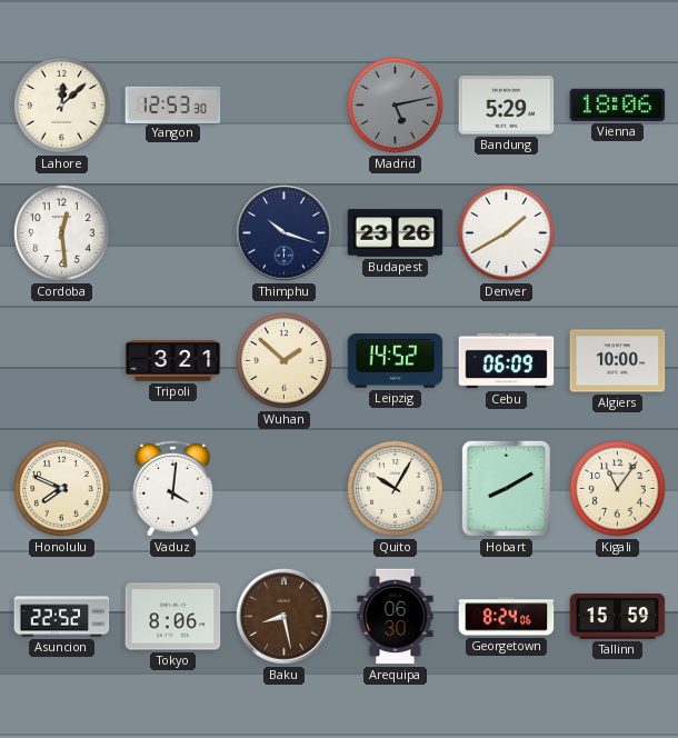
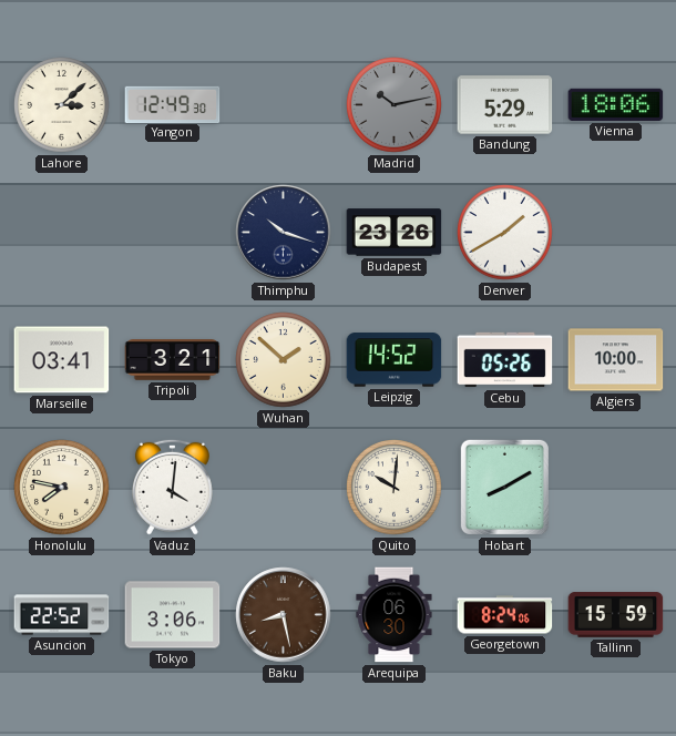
Lahore: 12:08 -> 3:08 (62, 105)
Yangon: 12:53 -> 12:49 (173, 104)
Madrid: 5:13 -> 10:13 (395, 105)
Cordoba: 12:29 -> none (62, 233)
Marseille: none -> 03:41 (62, 360)
Cebu: 06:09 -> 05:26 (505, 360)
Honolulu: 7:49 -> 7:47 (62, 488)
Quito: 10:05 -> 10:01 (395, 488)
Kigali: 11:06 -> none (618, 489)
Tokyo: 8:06 -> 3:06 (173, 615)
